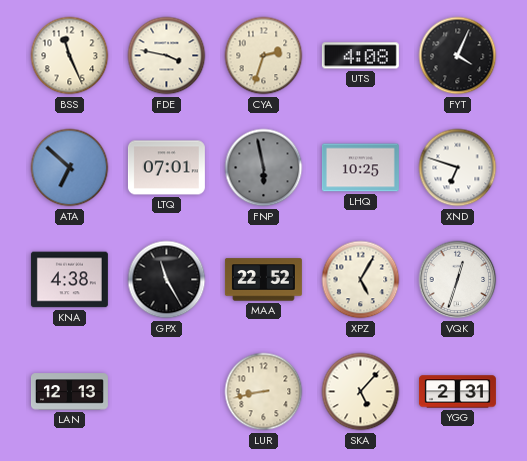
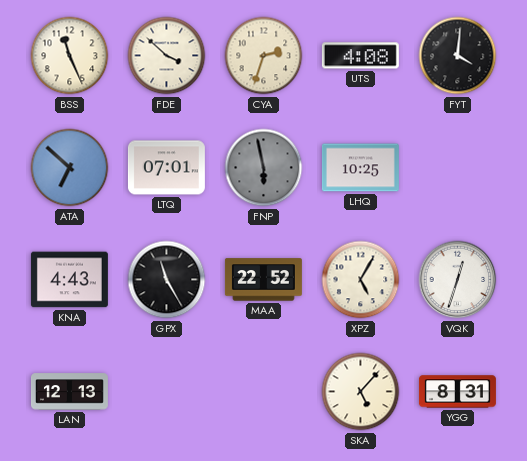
FDE: 3:47 -> 3:52 (167, 56)
FYT: 4:04 -> 4:01 (458, 56)
XND: 6:48 -> none (458, 168)
KNA: 4:38 -> 4:43 (69, 280)
LUR: 8:43 -> none (264, 392)
YGG: 2:31 -> 8:31 (457, 392)
